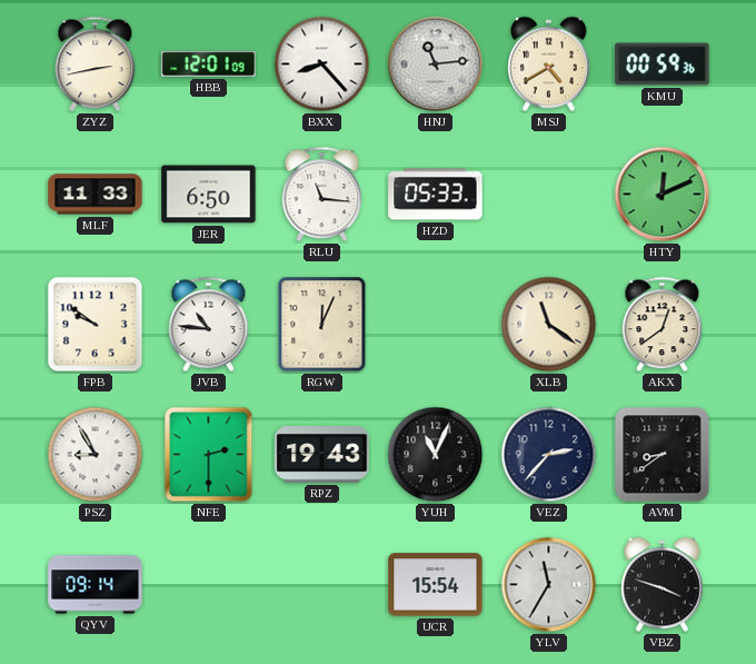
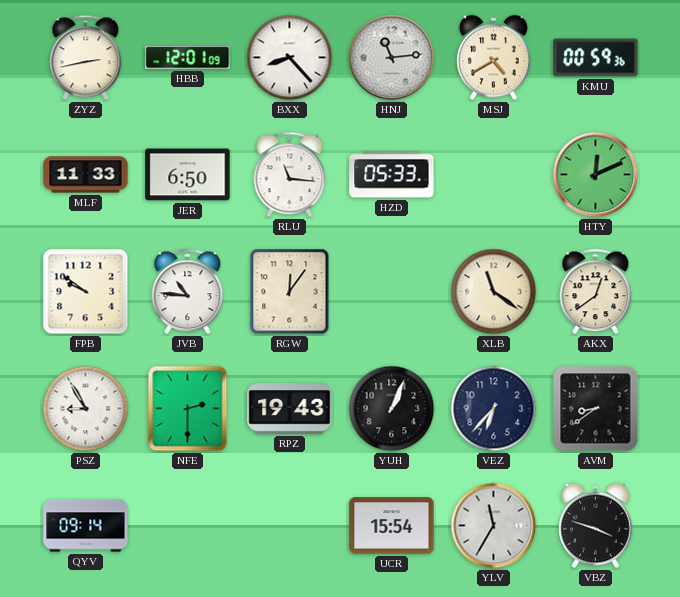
RGW: 12:04 -> 12:06 (290, 292)
YUH: 11:04 -> 1:04 (392, 409)
VEZ: 2:37 -> 6:37 (494, 409)
